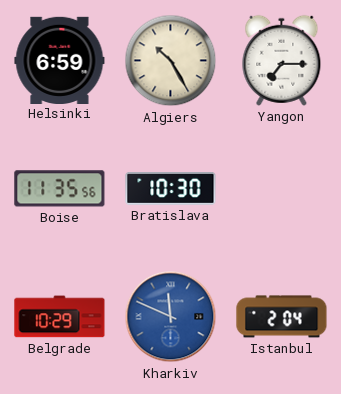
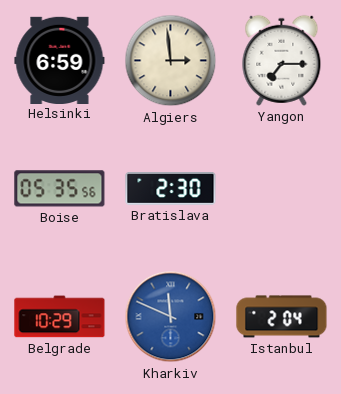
Algiers: 10:25 -> 2:59 (171, 61)
Boise: 11:35 -> 05:35 (60, 189)
Bratislava: 10:30 -> 2:30 (171, 189)
